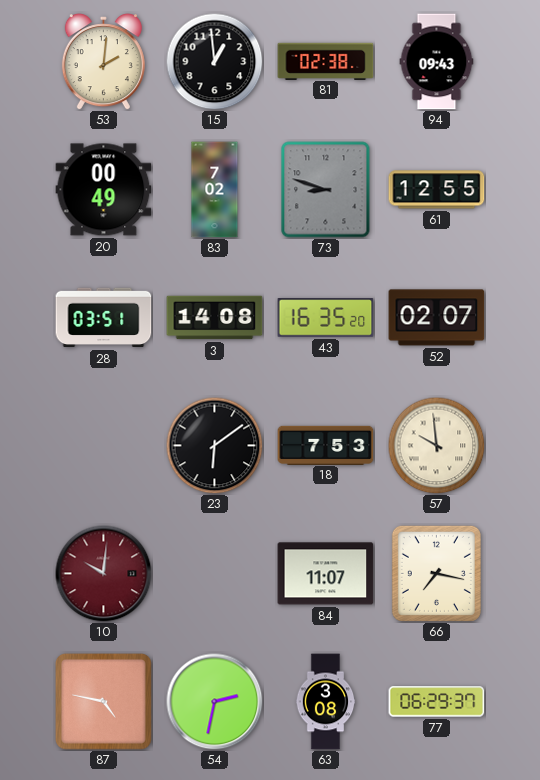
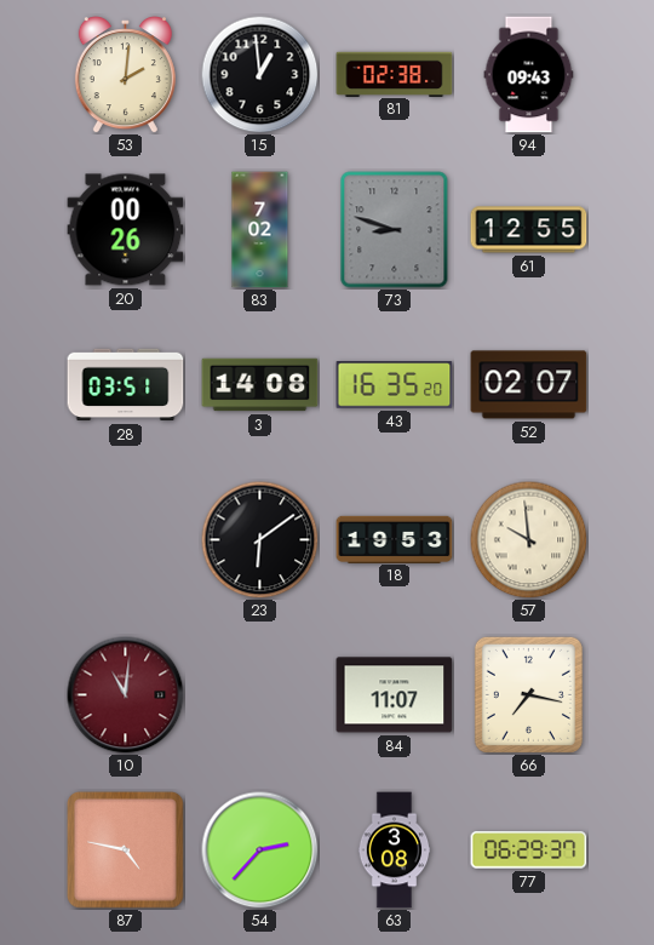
20: 00:49 -> 00:26 (126, 230)
18: 7:53 -> 19:53 (395, 539)
10: 10:01 -> 11:01 (126, 695)
54: 2:32 -> 2:37 (260, 850)
